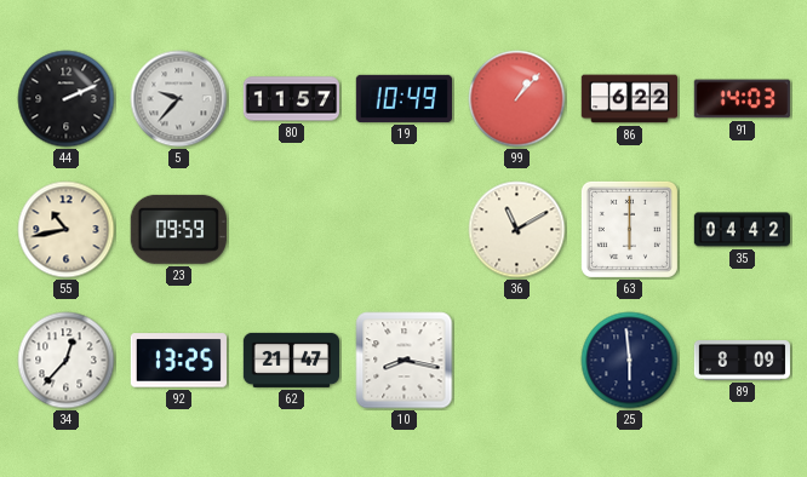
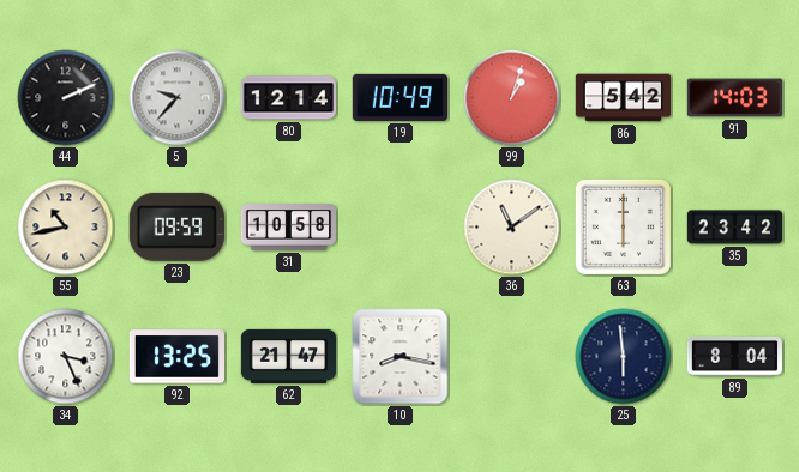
80: 11:57 -> 12:14 (288, 98)
99: 1:07 -> 1:03 (512, 98)
86: 6:22 -> 5:42 (623, 98)
31: none -> 10:58 (288, 228)
36: 11:10 -> 11:09 (512, 228)
35: 04:42 -> 23:42 (735, 228)
34: 12:37 -> 3:26 (66, 357)
89: 8:09 -> 8:04 (735, 357)
